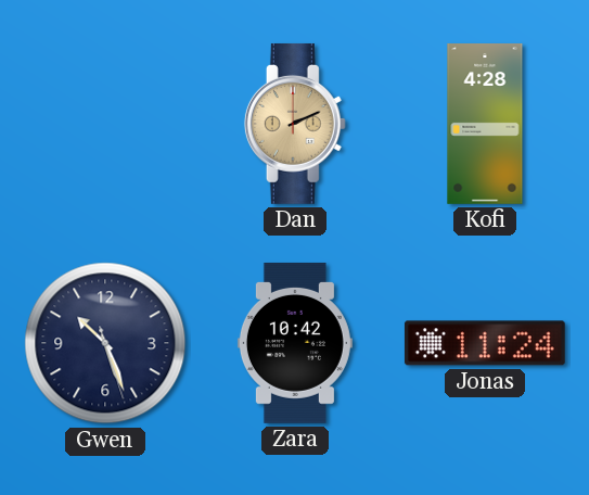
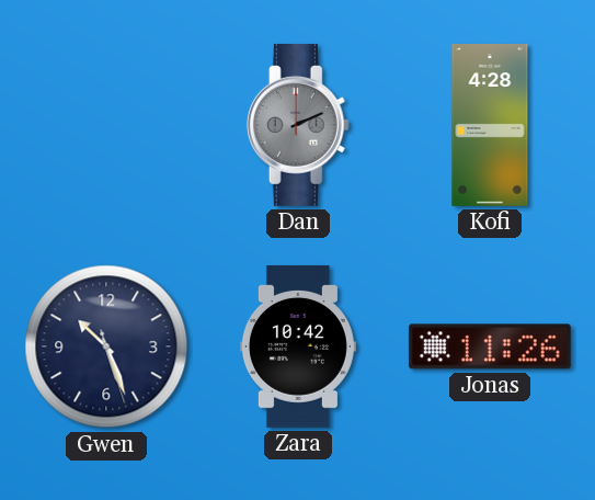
Dan dial: champagne -> grey (298, 125)
Jonas: 11:24 -> 11:26 (490, 346)
